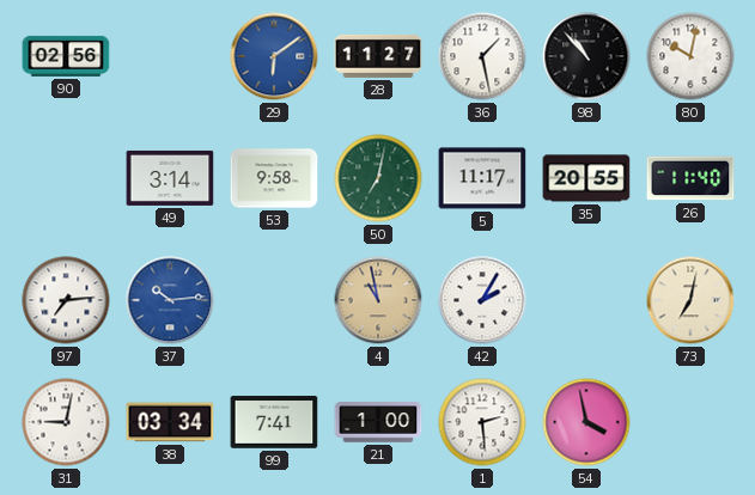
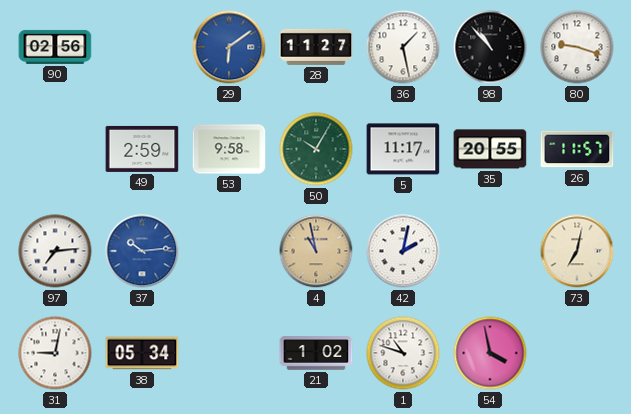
80: 10:02 -> 9:18 (577, 47)
49: 3:14 -> 2:59 (142, 149)
50: 7:02 -> 10:05 (316, 149)
26: 11:40 -> 11:57 (577, 149)
42: 2:05 -> 2:02 (403, 251)
38: 03:34 -> 05:34 (142, 353)
99: 7:41 -> none (274, 422)
21: 1:00 -> 1:02 (316, 353)
1: 2:29 -> 10:48 (403, 353)
